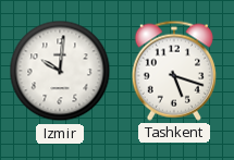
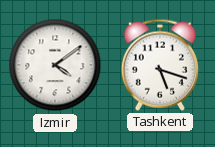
Izmir: 10:01 -> 4:09 (55, 65)
